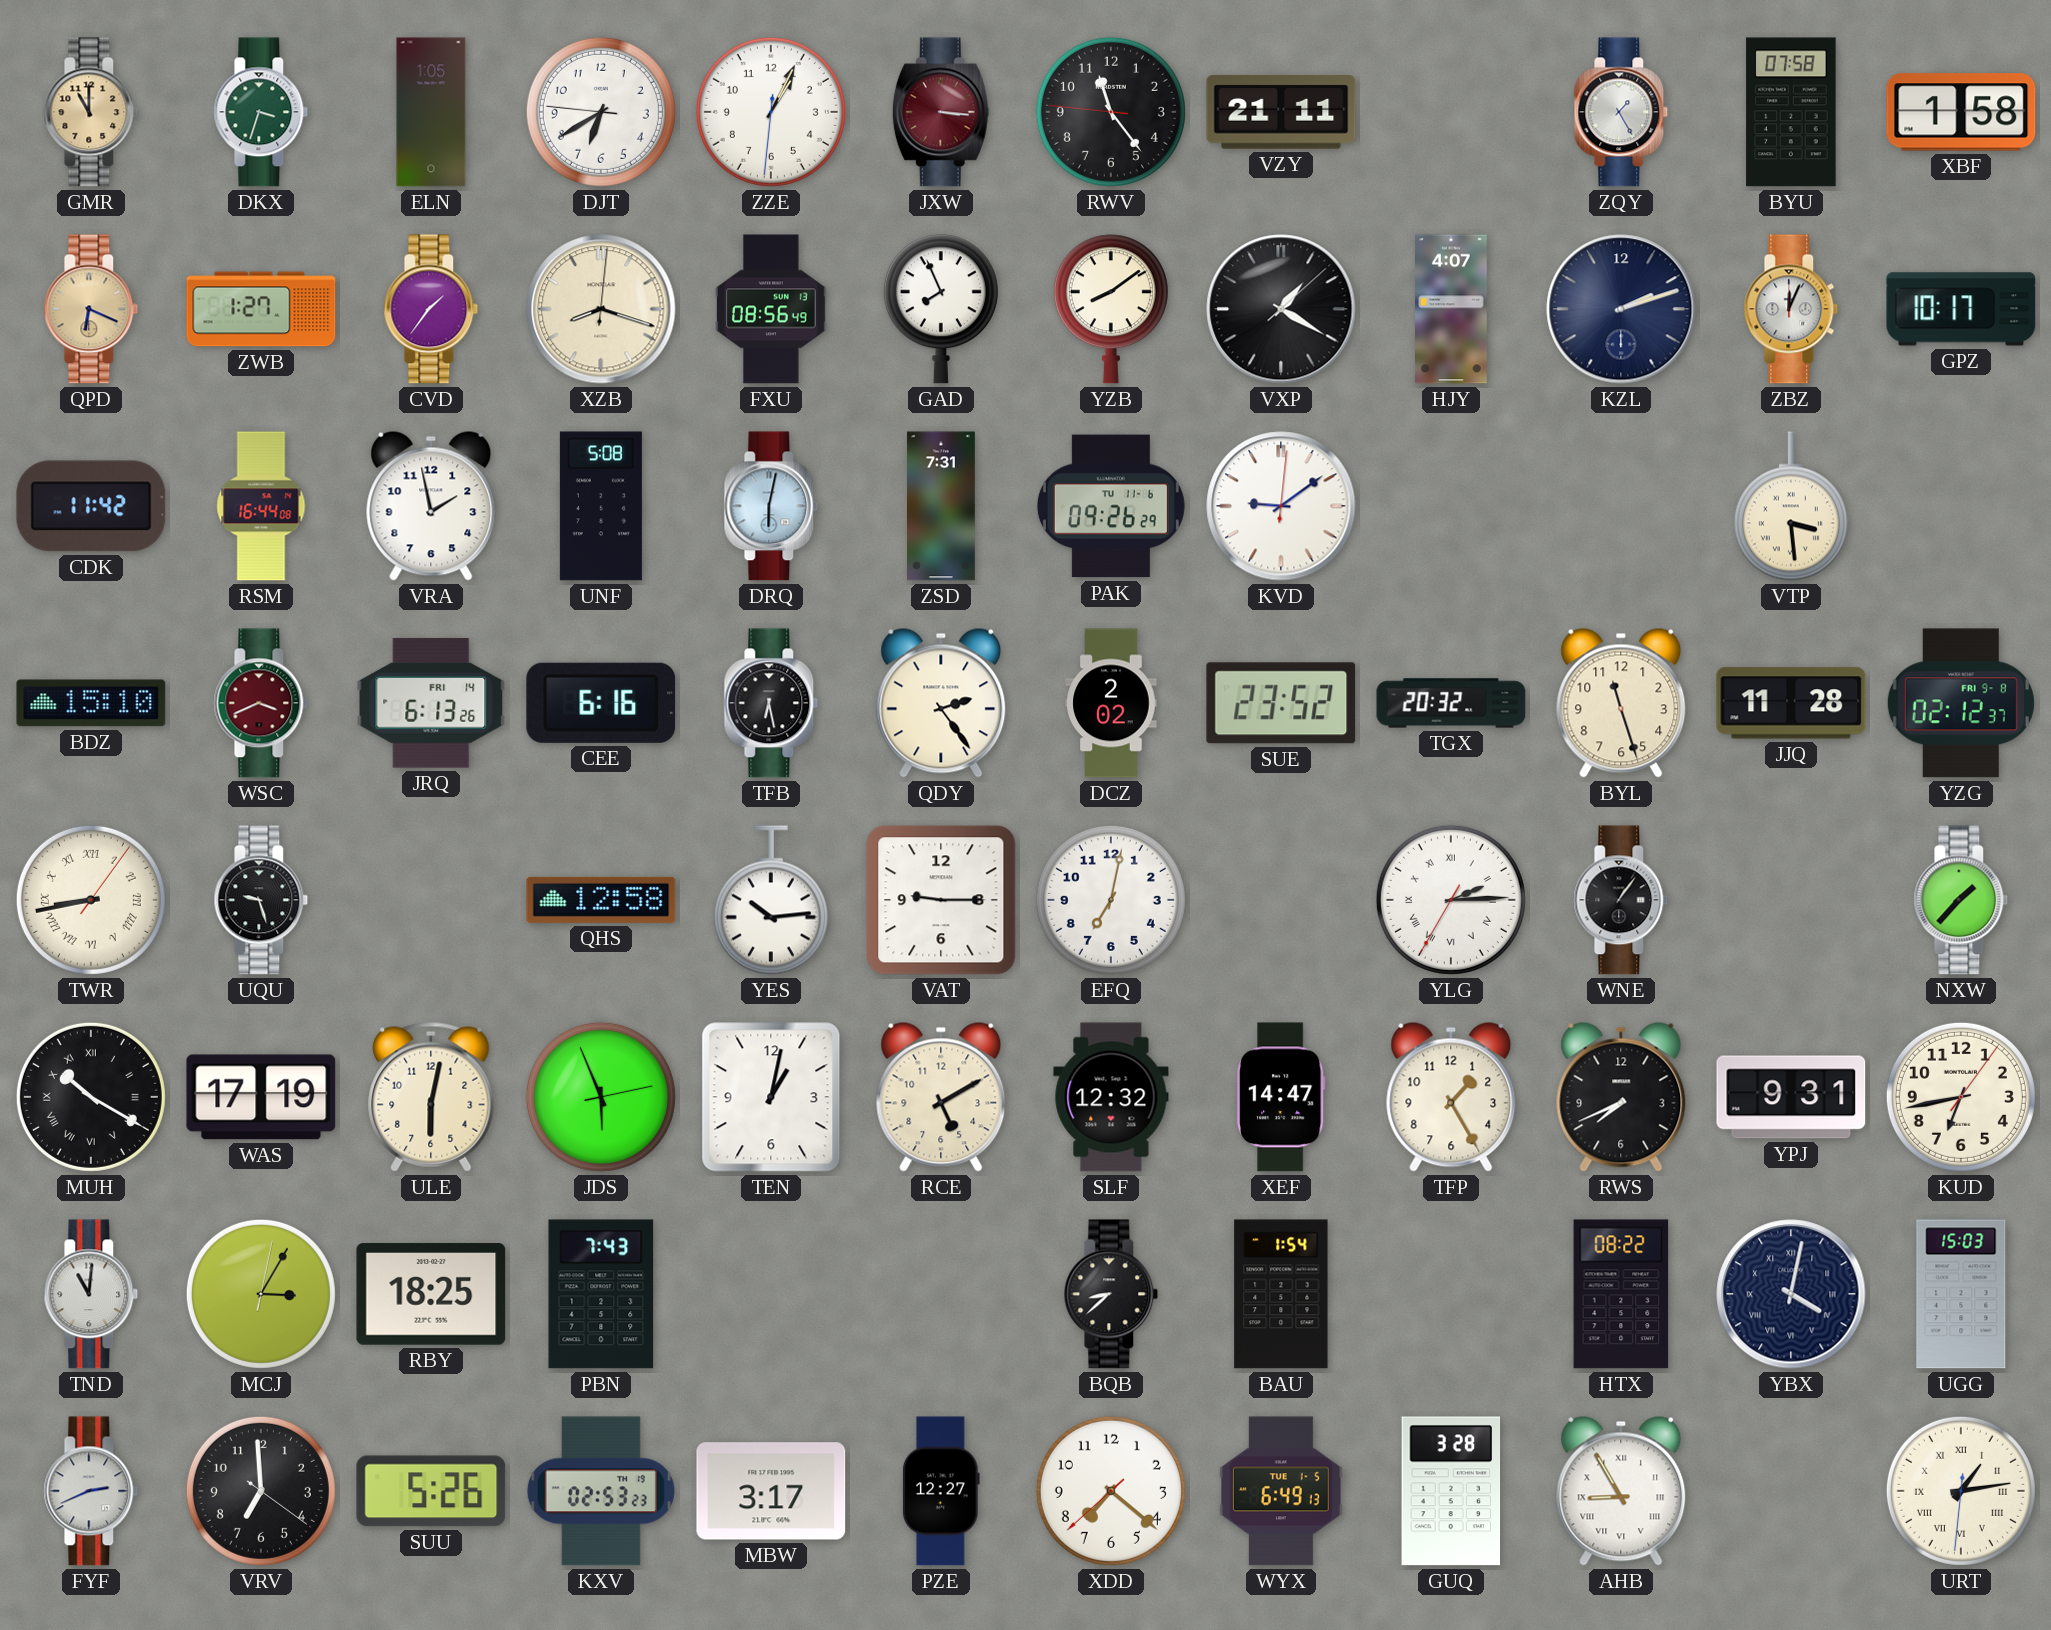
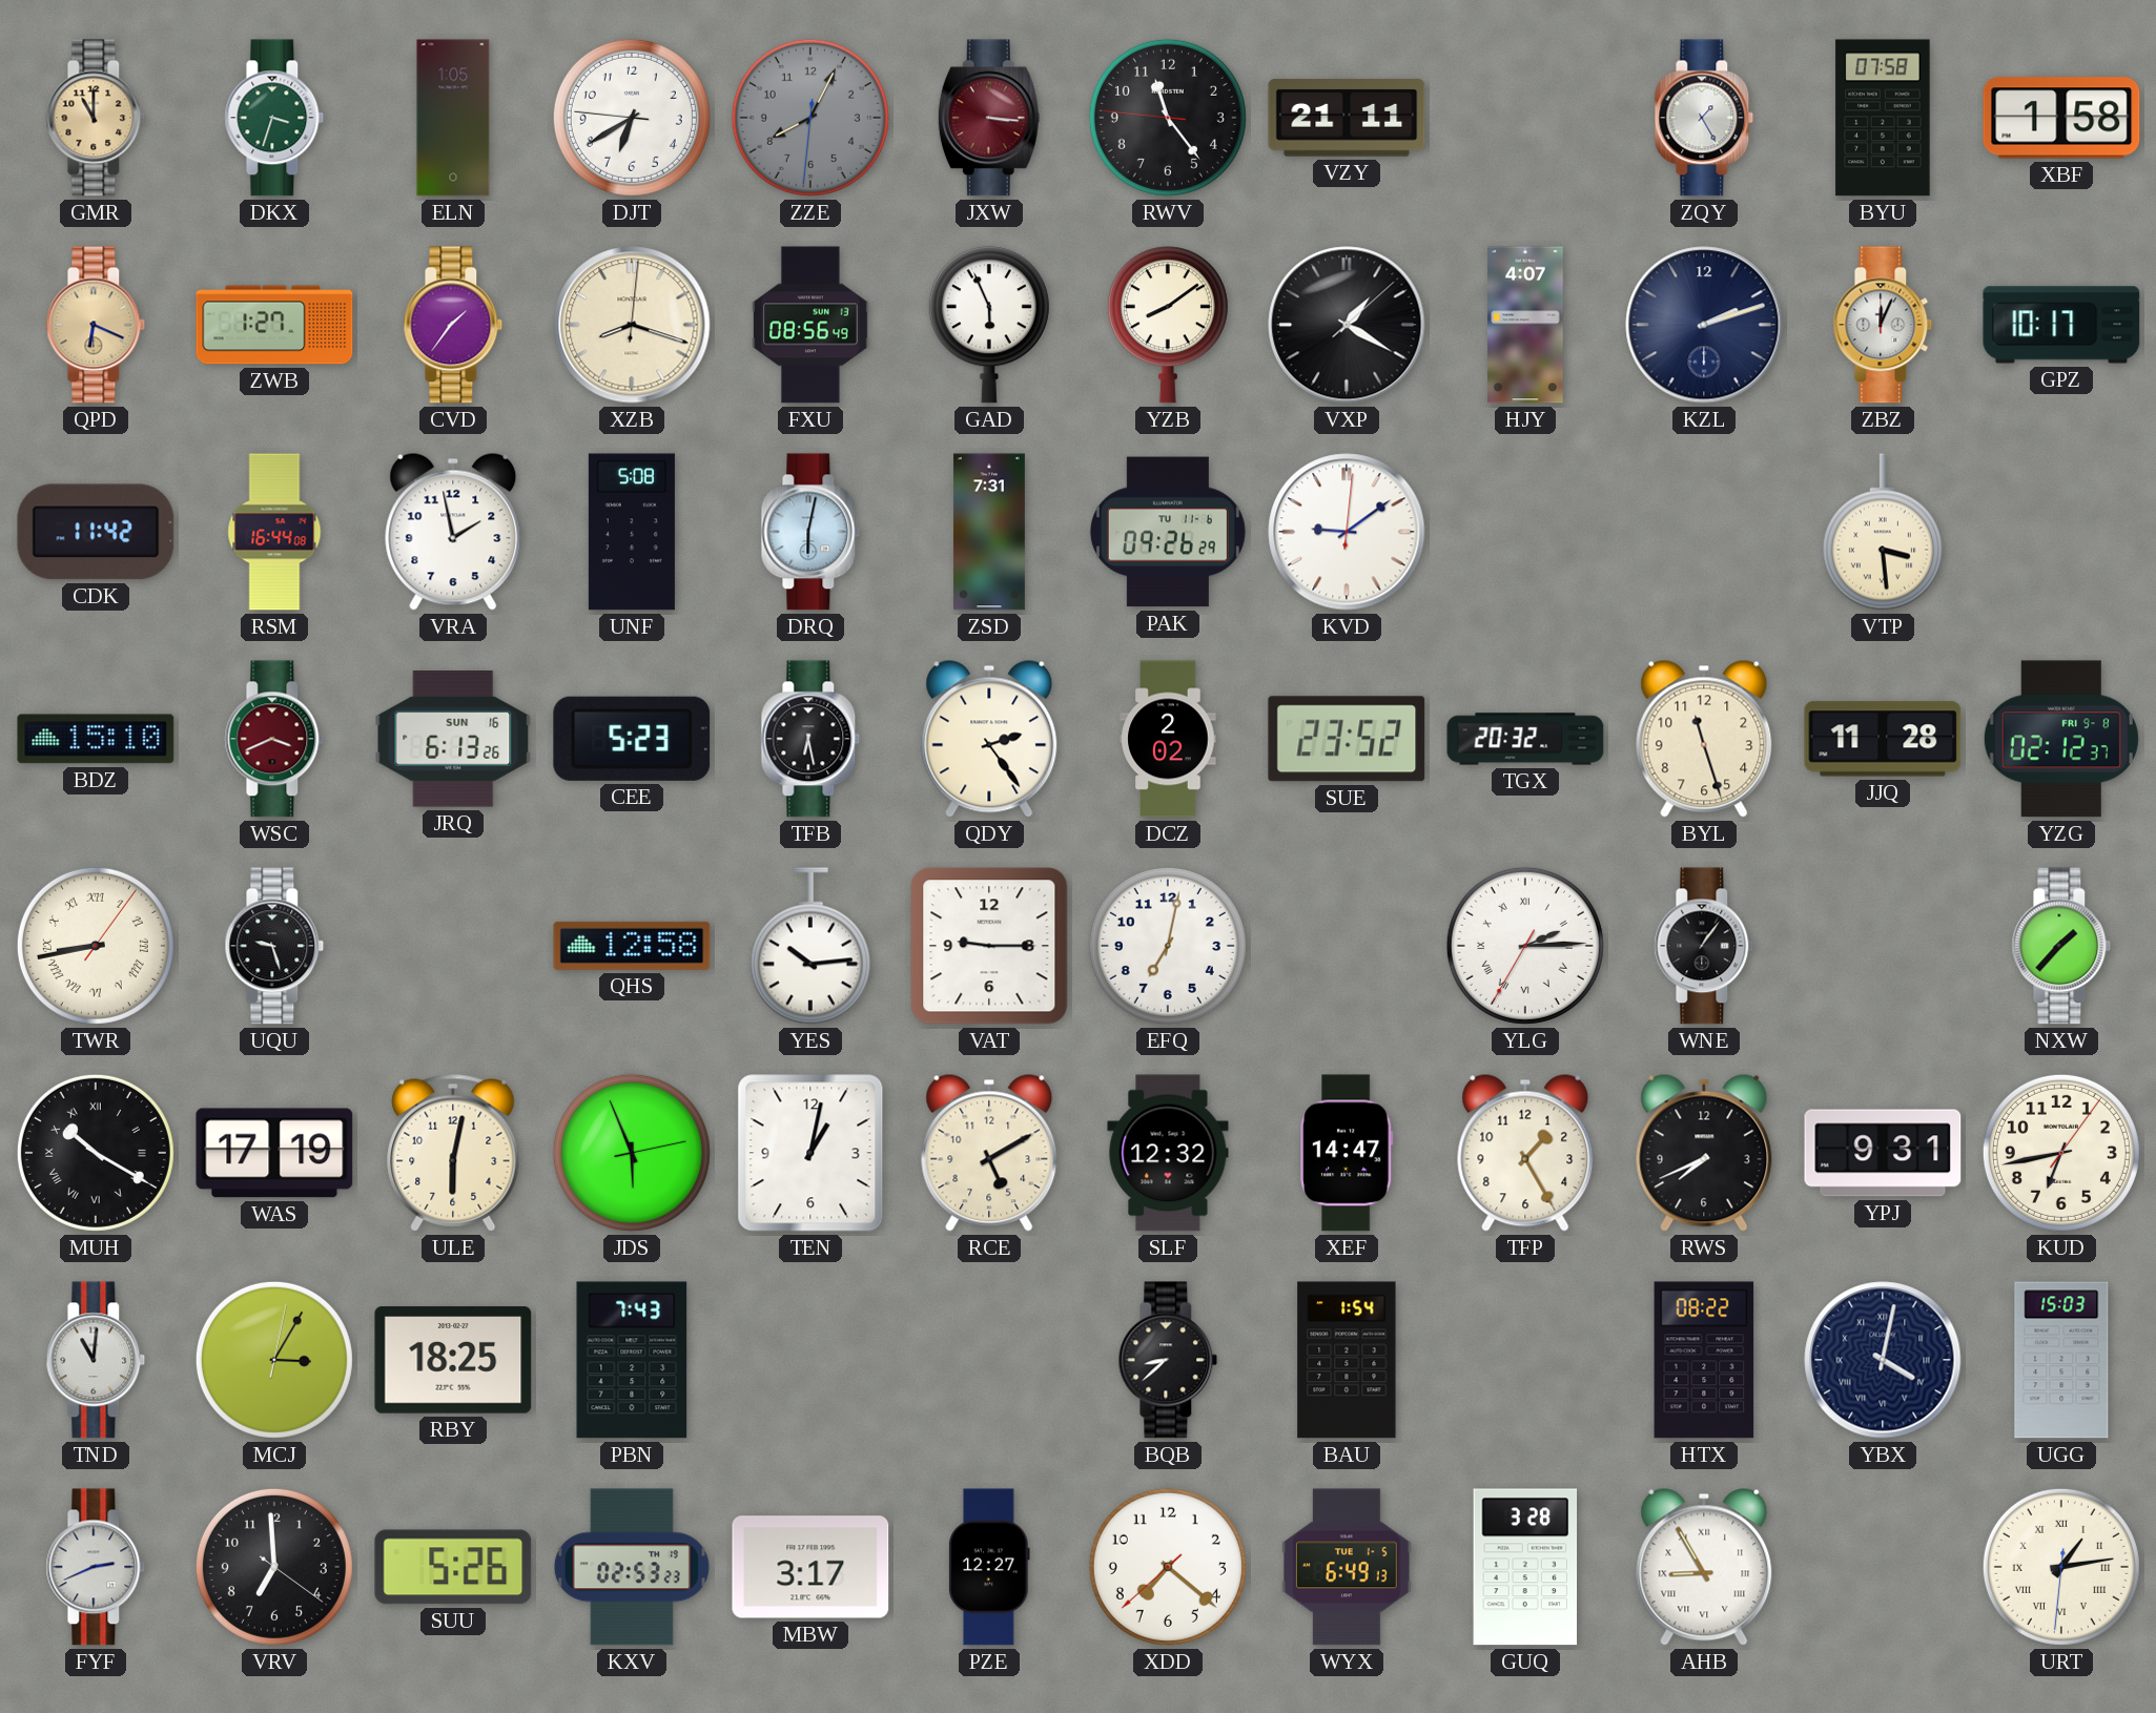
ZZE: 1:04 -> 8:04 (810, 118)
ZZE dial: white -> grey (810, 118)
GAD: 7:56 -> 5:56 (989, 325)
JRQ date: FRI 14 -> SUN 16 (453, 739)
CEE: 6:16 -> 5:23 (632, 739)
